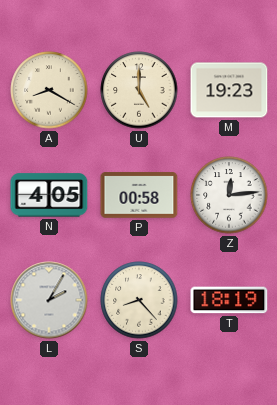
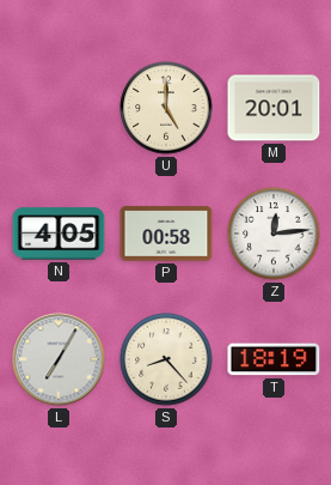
A: 8:20 -> none (49, 90)
M: 19:23 -> 20:01 (274, 108)
L: 2:05 -> 7:05 (59, 359)
